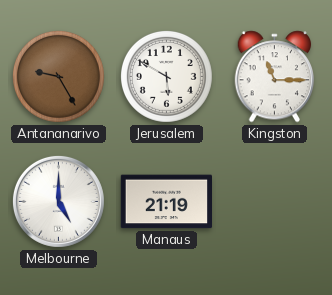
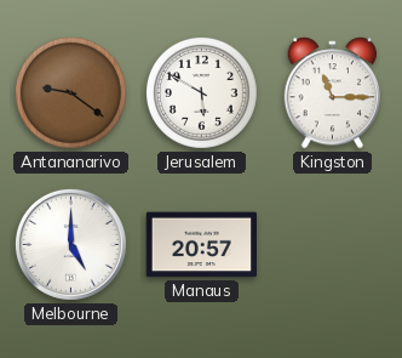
Antananarivo: 9:25 -> 9:21 (70, 92)
Manaus: 21:19 -> 20:57 (201, 245)
